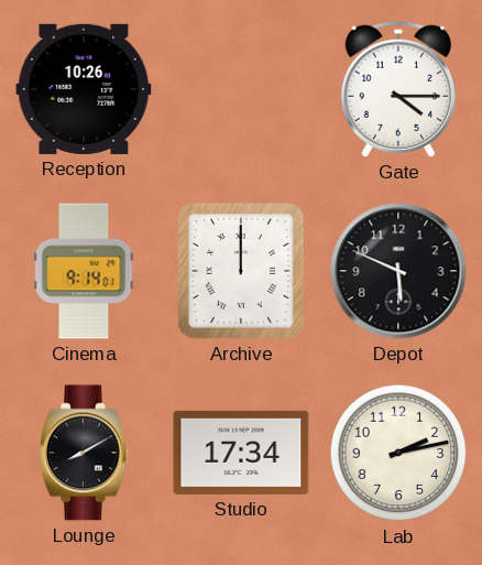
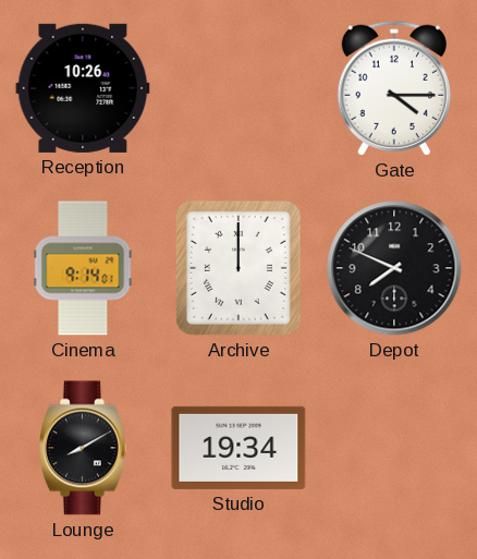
Depot: 5:49 -> 7:49 (394, 268)
Studio: 17:34 -> 19:34 (238, 448)
Lab: 2:13 -> none (398, 453)
